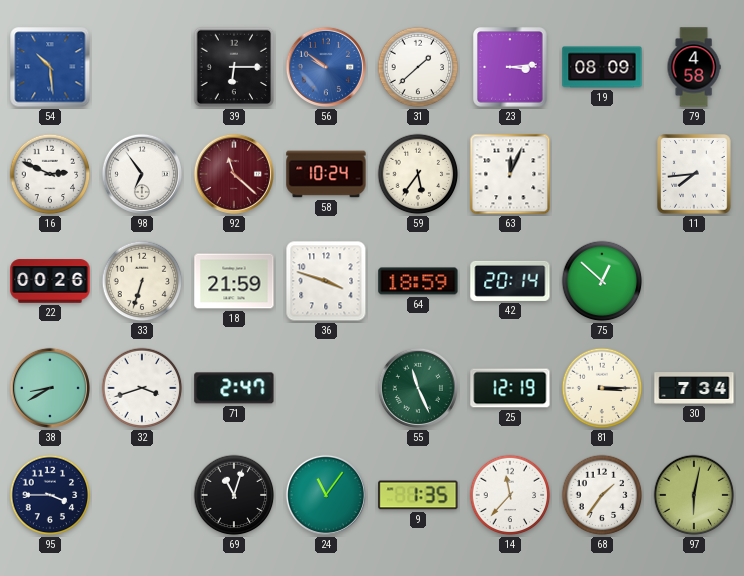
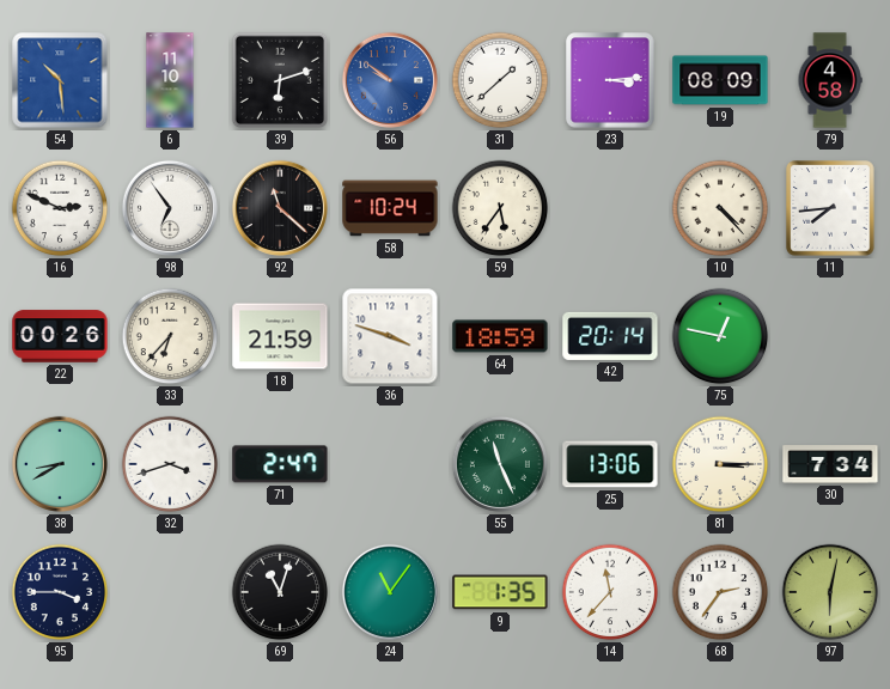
6: none -> 11:10 (170, 80)
39: 6:15 -> 6:12 (280, 80)
92 dial: burgundy -> black (280, 208)
63: 12:04 -> none (510, 174)
10: none -> 4:23 (720, 208)
33: 6:33 -> 6:37 (170, 336)
75: 12:52 -> 12:47 (720, 336)
25: 12:19 -> 13:06 (610, 464)
68: 1:36 -> 2:36 (720, 592)
